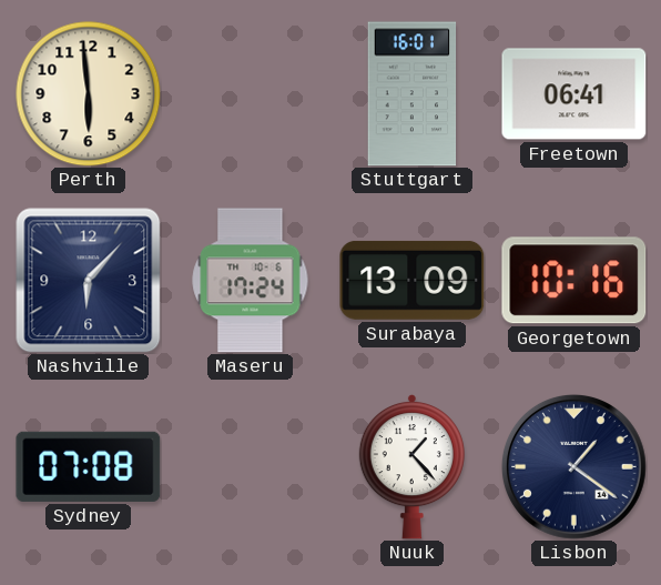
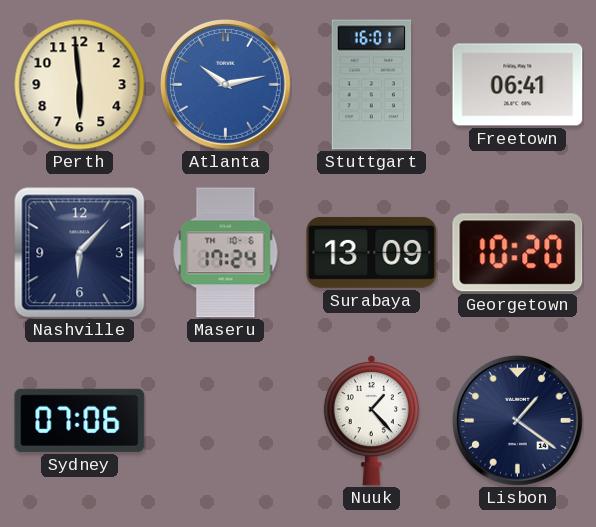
Atlanta: none -> 10:13 (226, 85)
Georgetown: 10:16 -> 10:20 (518, 253)
Sydney: 07:08 -> 07:06 (80, 420)
